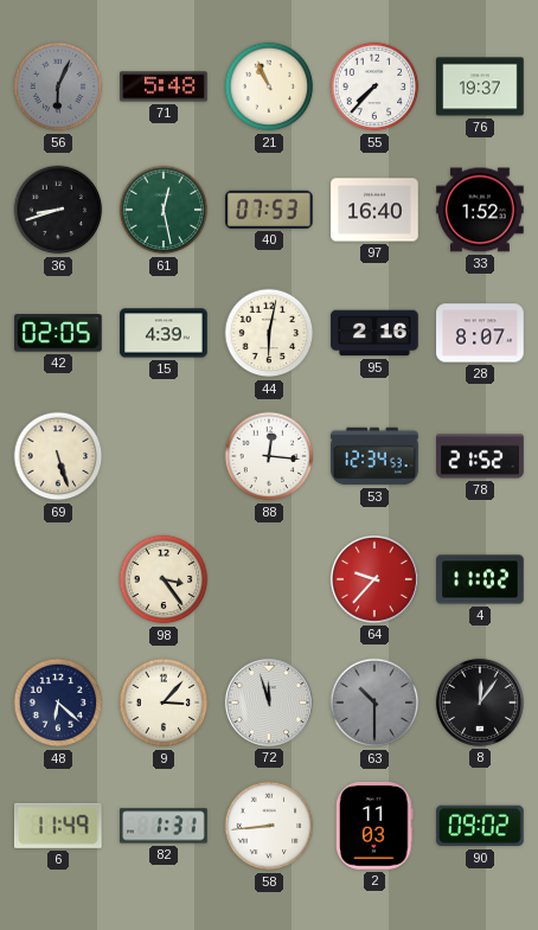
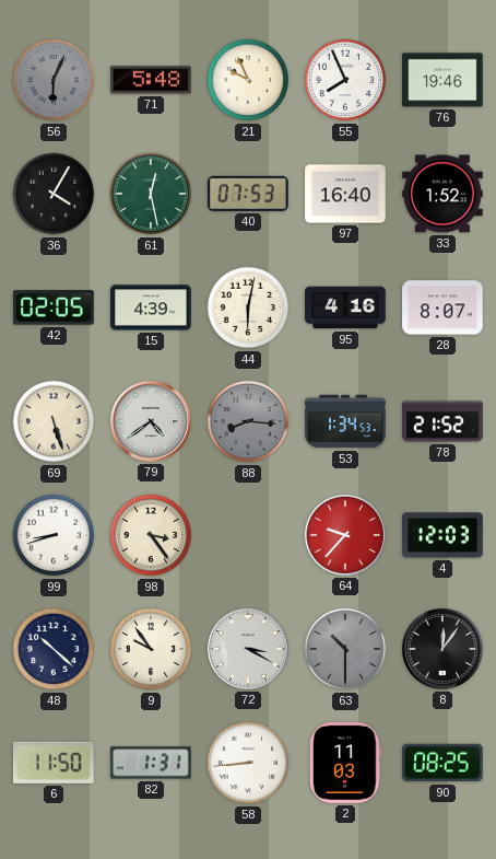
21: 10:56 -> 9:56 (248, 80)
55: 7:37 -> 7:56 (345, 80)
76: 19:37 -> 19:46 (442, 80)
36: 8:42 -> 4:05 (54, 194)
95: 2:16 -> 4:16 (345, 307)
79: none -> 4:39 (151, 421)
88: 12:16 -> 8:16 (248, 421)
88 dial: white -> grey (248, 421)
53: 12:34 -> 1:34 (345, 421)
99: none -> 8:42 (54, 535)
4: 11:02 -> 12:03 (442, 535)
48: 6:22 -> 10:22 (54, 649)
9: 3:07 -> 9:54 (151, 649)
72: 11:57 -> 3:20 (248, 649)
6: 11:49 -> 11:50 (55, 763)
90: 09:02 -> 08:25 (444, 763)
